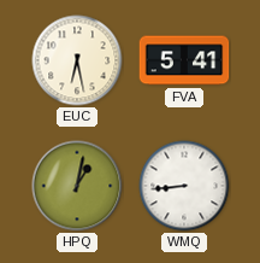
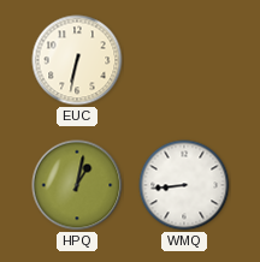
EUC: 6:28 -> 6:32 (77, 60)
FVA: 5:41 -> none (184, 60)
